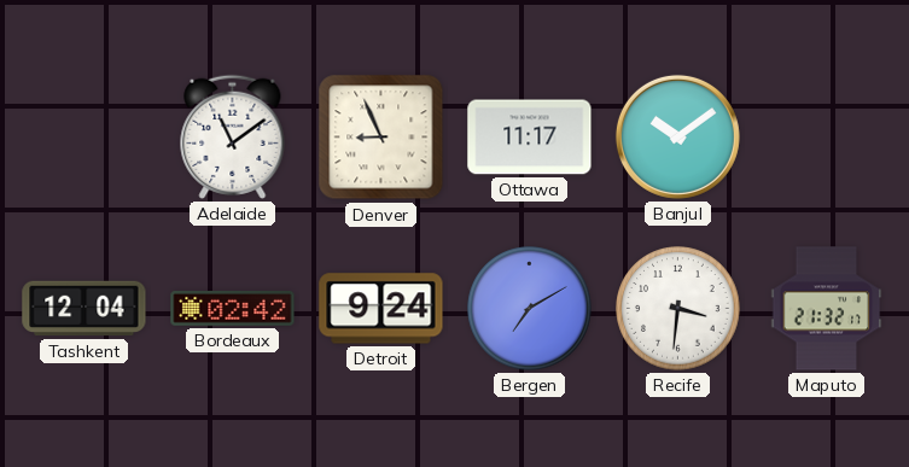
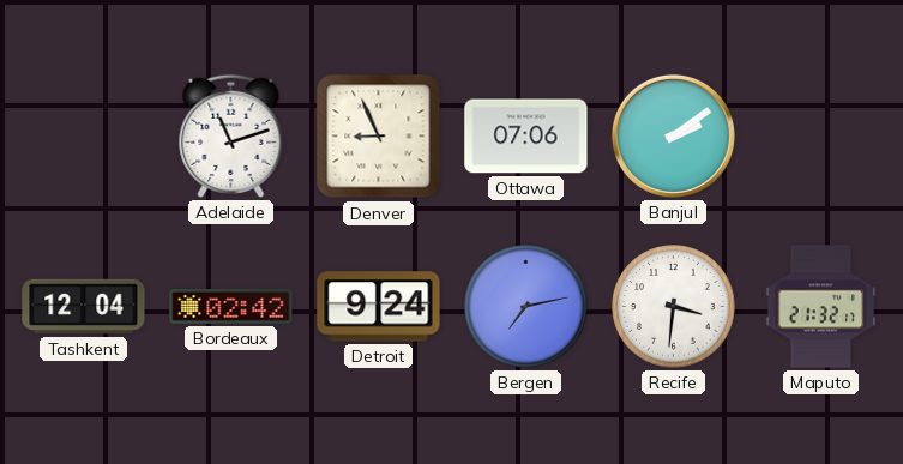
Adelaide: 11:09 -> 11:12 (231, 135)
Ottawa: 11:17 -> 07:06 (526, 137)
Banjul: 10:09 -> 2:09 (673, 135)
Bergen: 7:10 -> 7:13 (526, 307)
